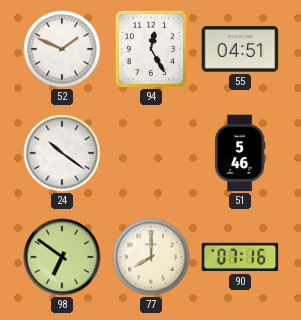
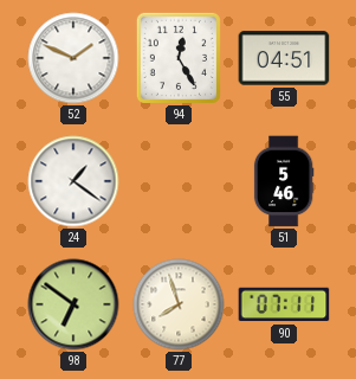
24: 10:21 -> 1:21 (73, 181)
77: 8:00 -> 7:57 (179, 304)
90: 07:16 -> 07:11 (284, 304)
